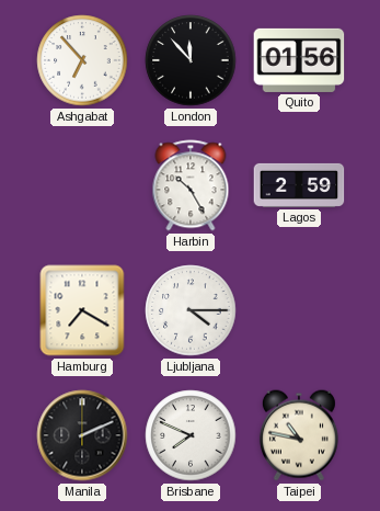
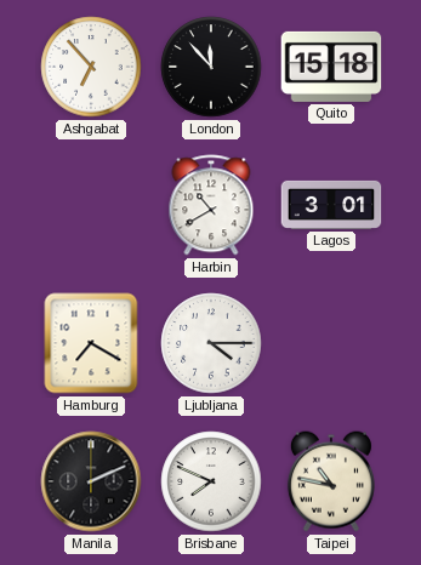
Quito: 01:56 -> 15:18 (331, 67)
Harbin: 10:25 -> 10:40 (211, 205)
Lagos: 2:59 -> 3:01 (331, 205)
